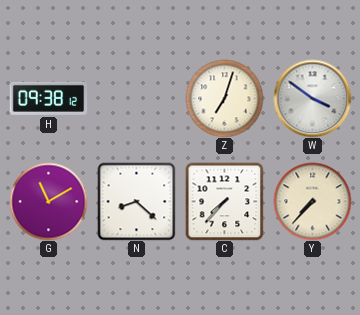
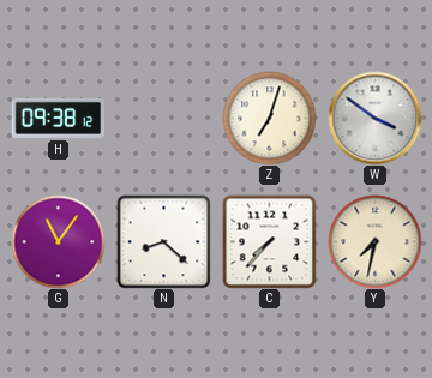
G: 11:10 -> 11:06 (58, 241)
Y: 7:37 -> 7:32 (374, 241)
